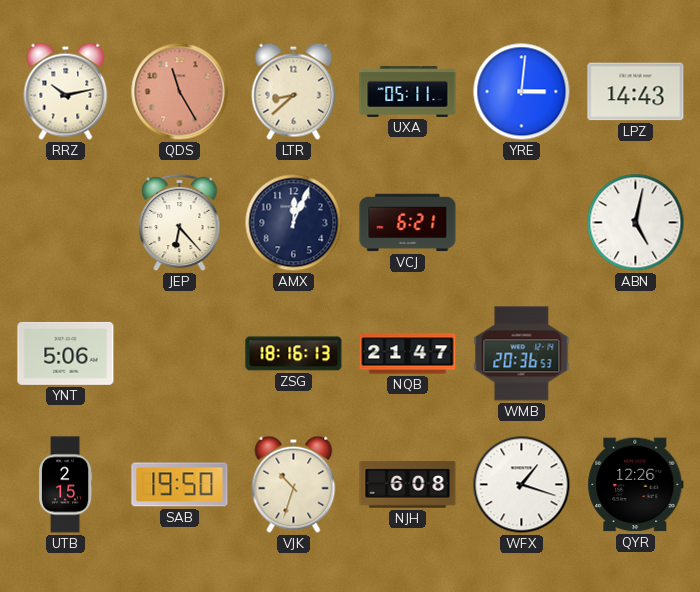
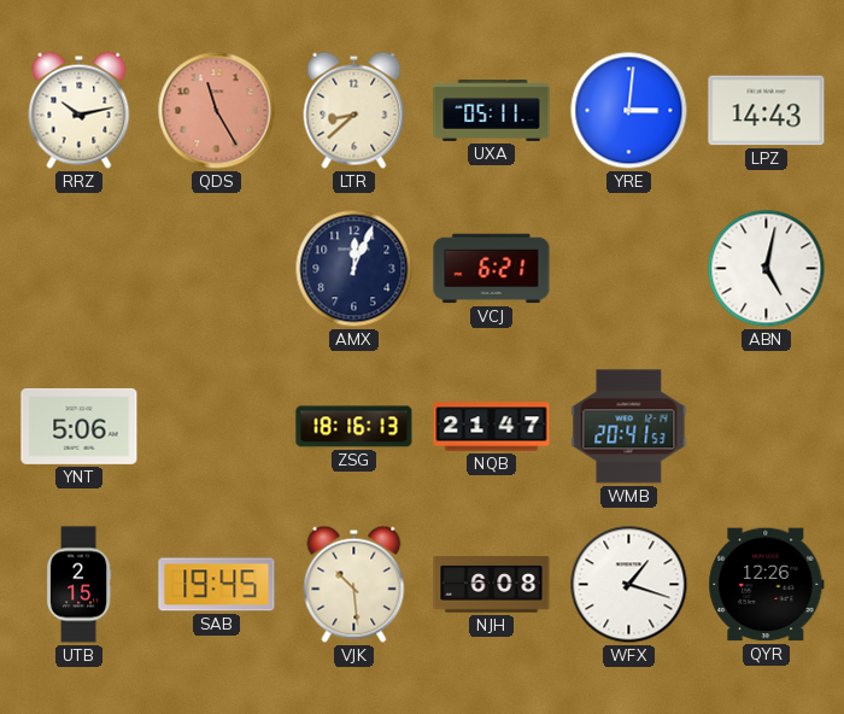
JEP: 6:23 -> none (180, 223)
WMB: 20:36 -> 20:41 (629, 427)
SAB: 19:50 -> 19:45 (217, 585)
VJK: 10:33 -> 10:29 (354, 584)
